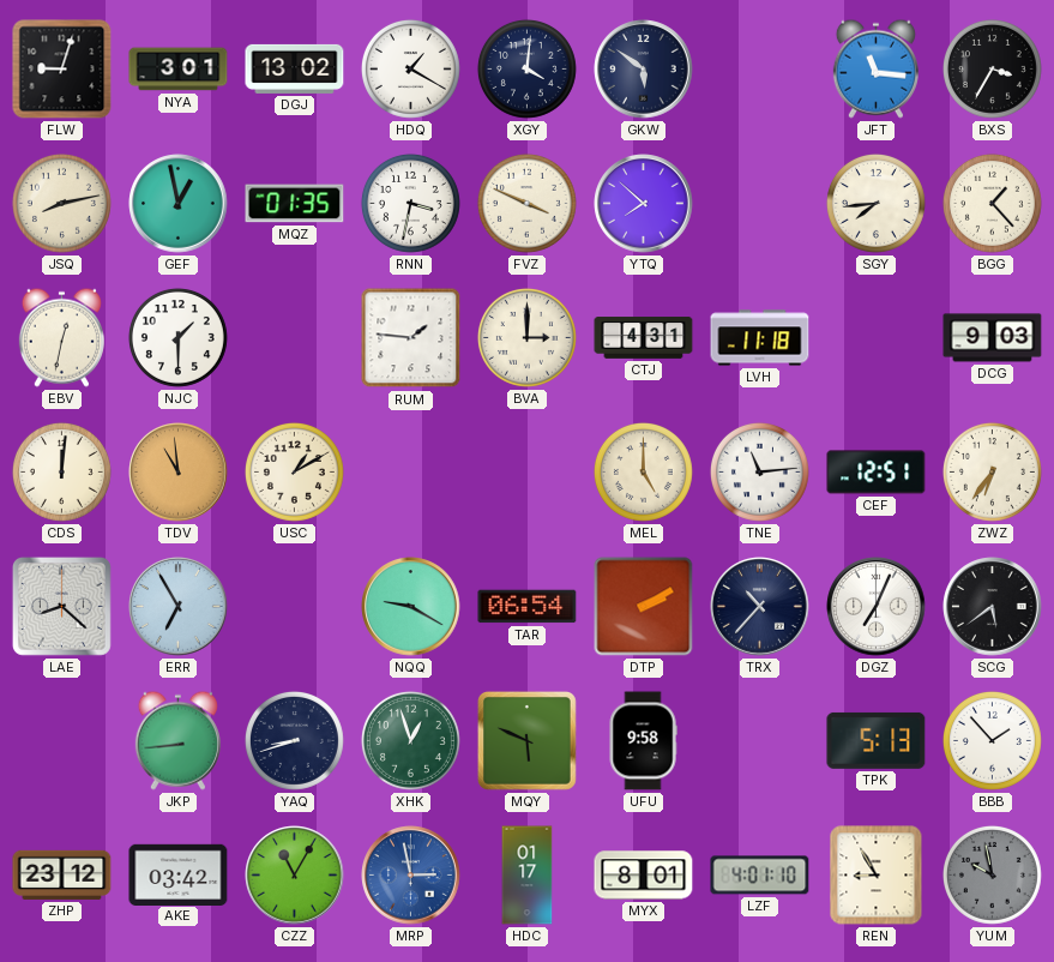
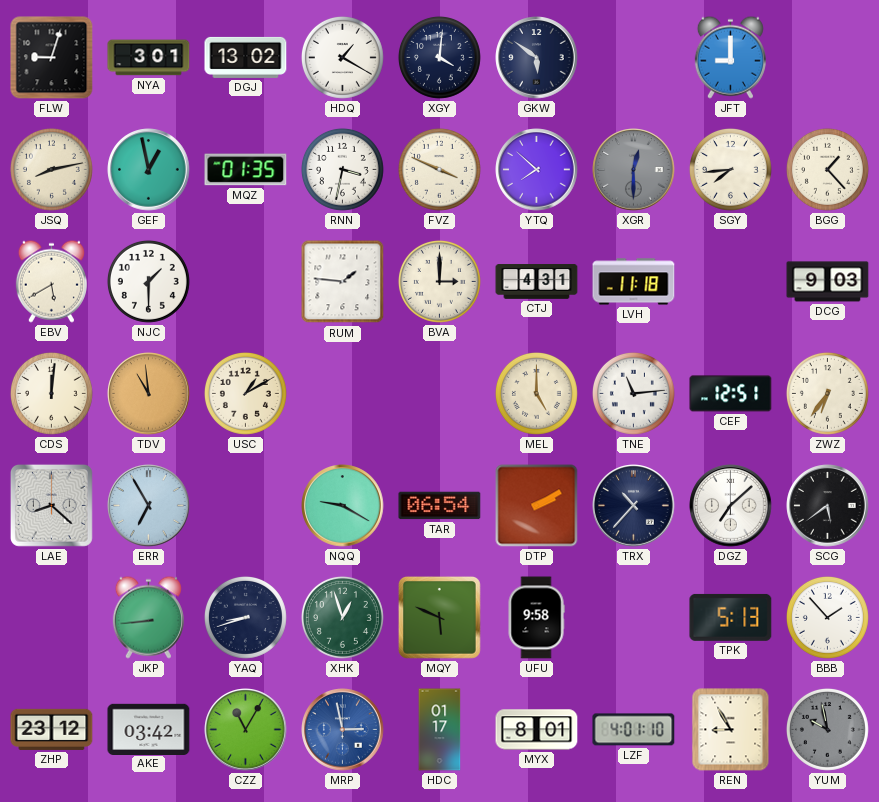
JFT: 11:16 -> 9:00 (730, 57)
BXS: 3:35 -> none (992, 68)
XGR: none -> 12:30 (634, 170)
EBV: 12:32 -> 5:40 (51, 281)
DGZ: 7:04 -> 7:08 (731, 506)
